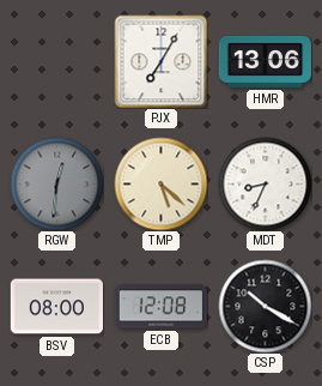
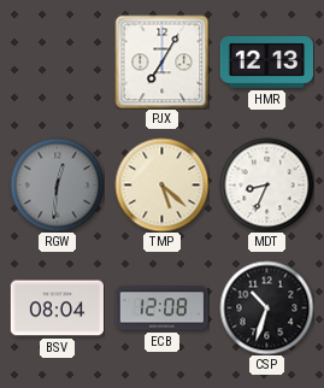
HMR: 13:06 -> 12:13 (266, 61)
BSV: 08:00 -> 08:04 (57, 308)
CSP: 10:20 -> 10:33 (266, 307)
